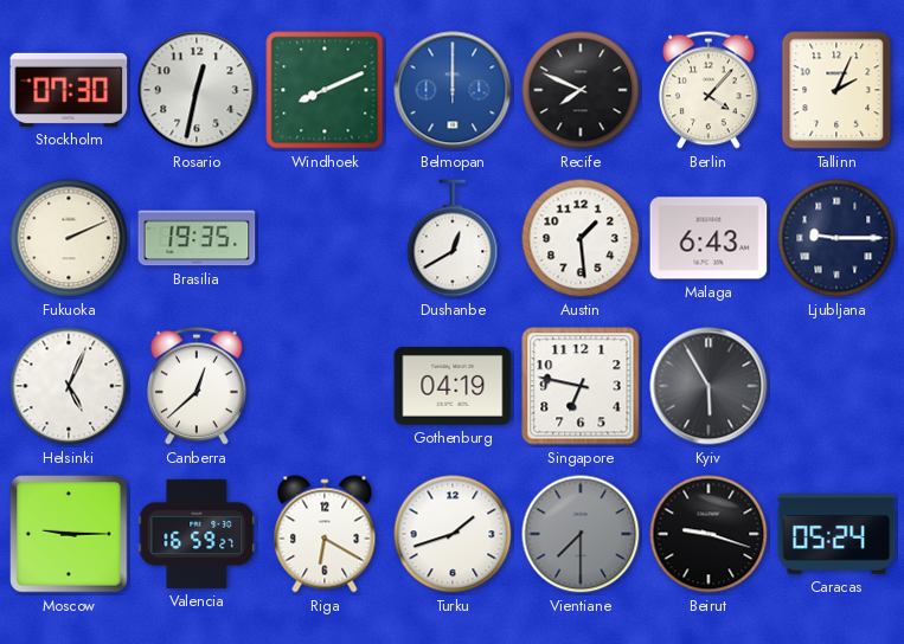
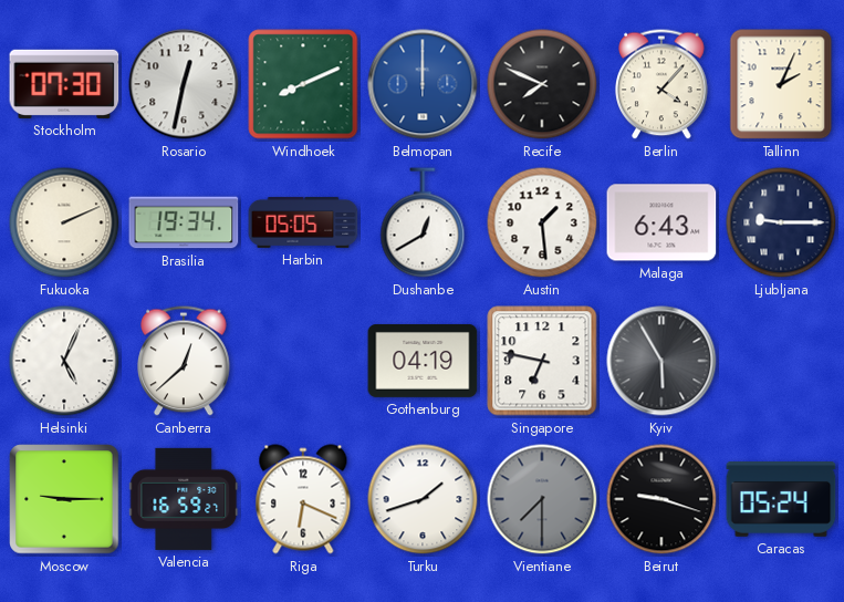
Brasilia: 19:35 -> 19:34 (184, 222)
Harbin: none -> 05:05 (303, 222)
Riga: 6:20 -> 6:19 (303, 499)
